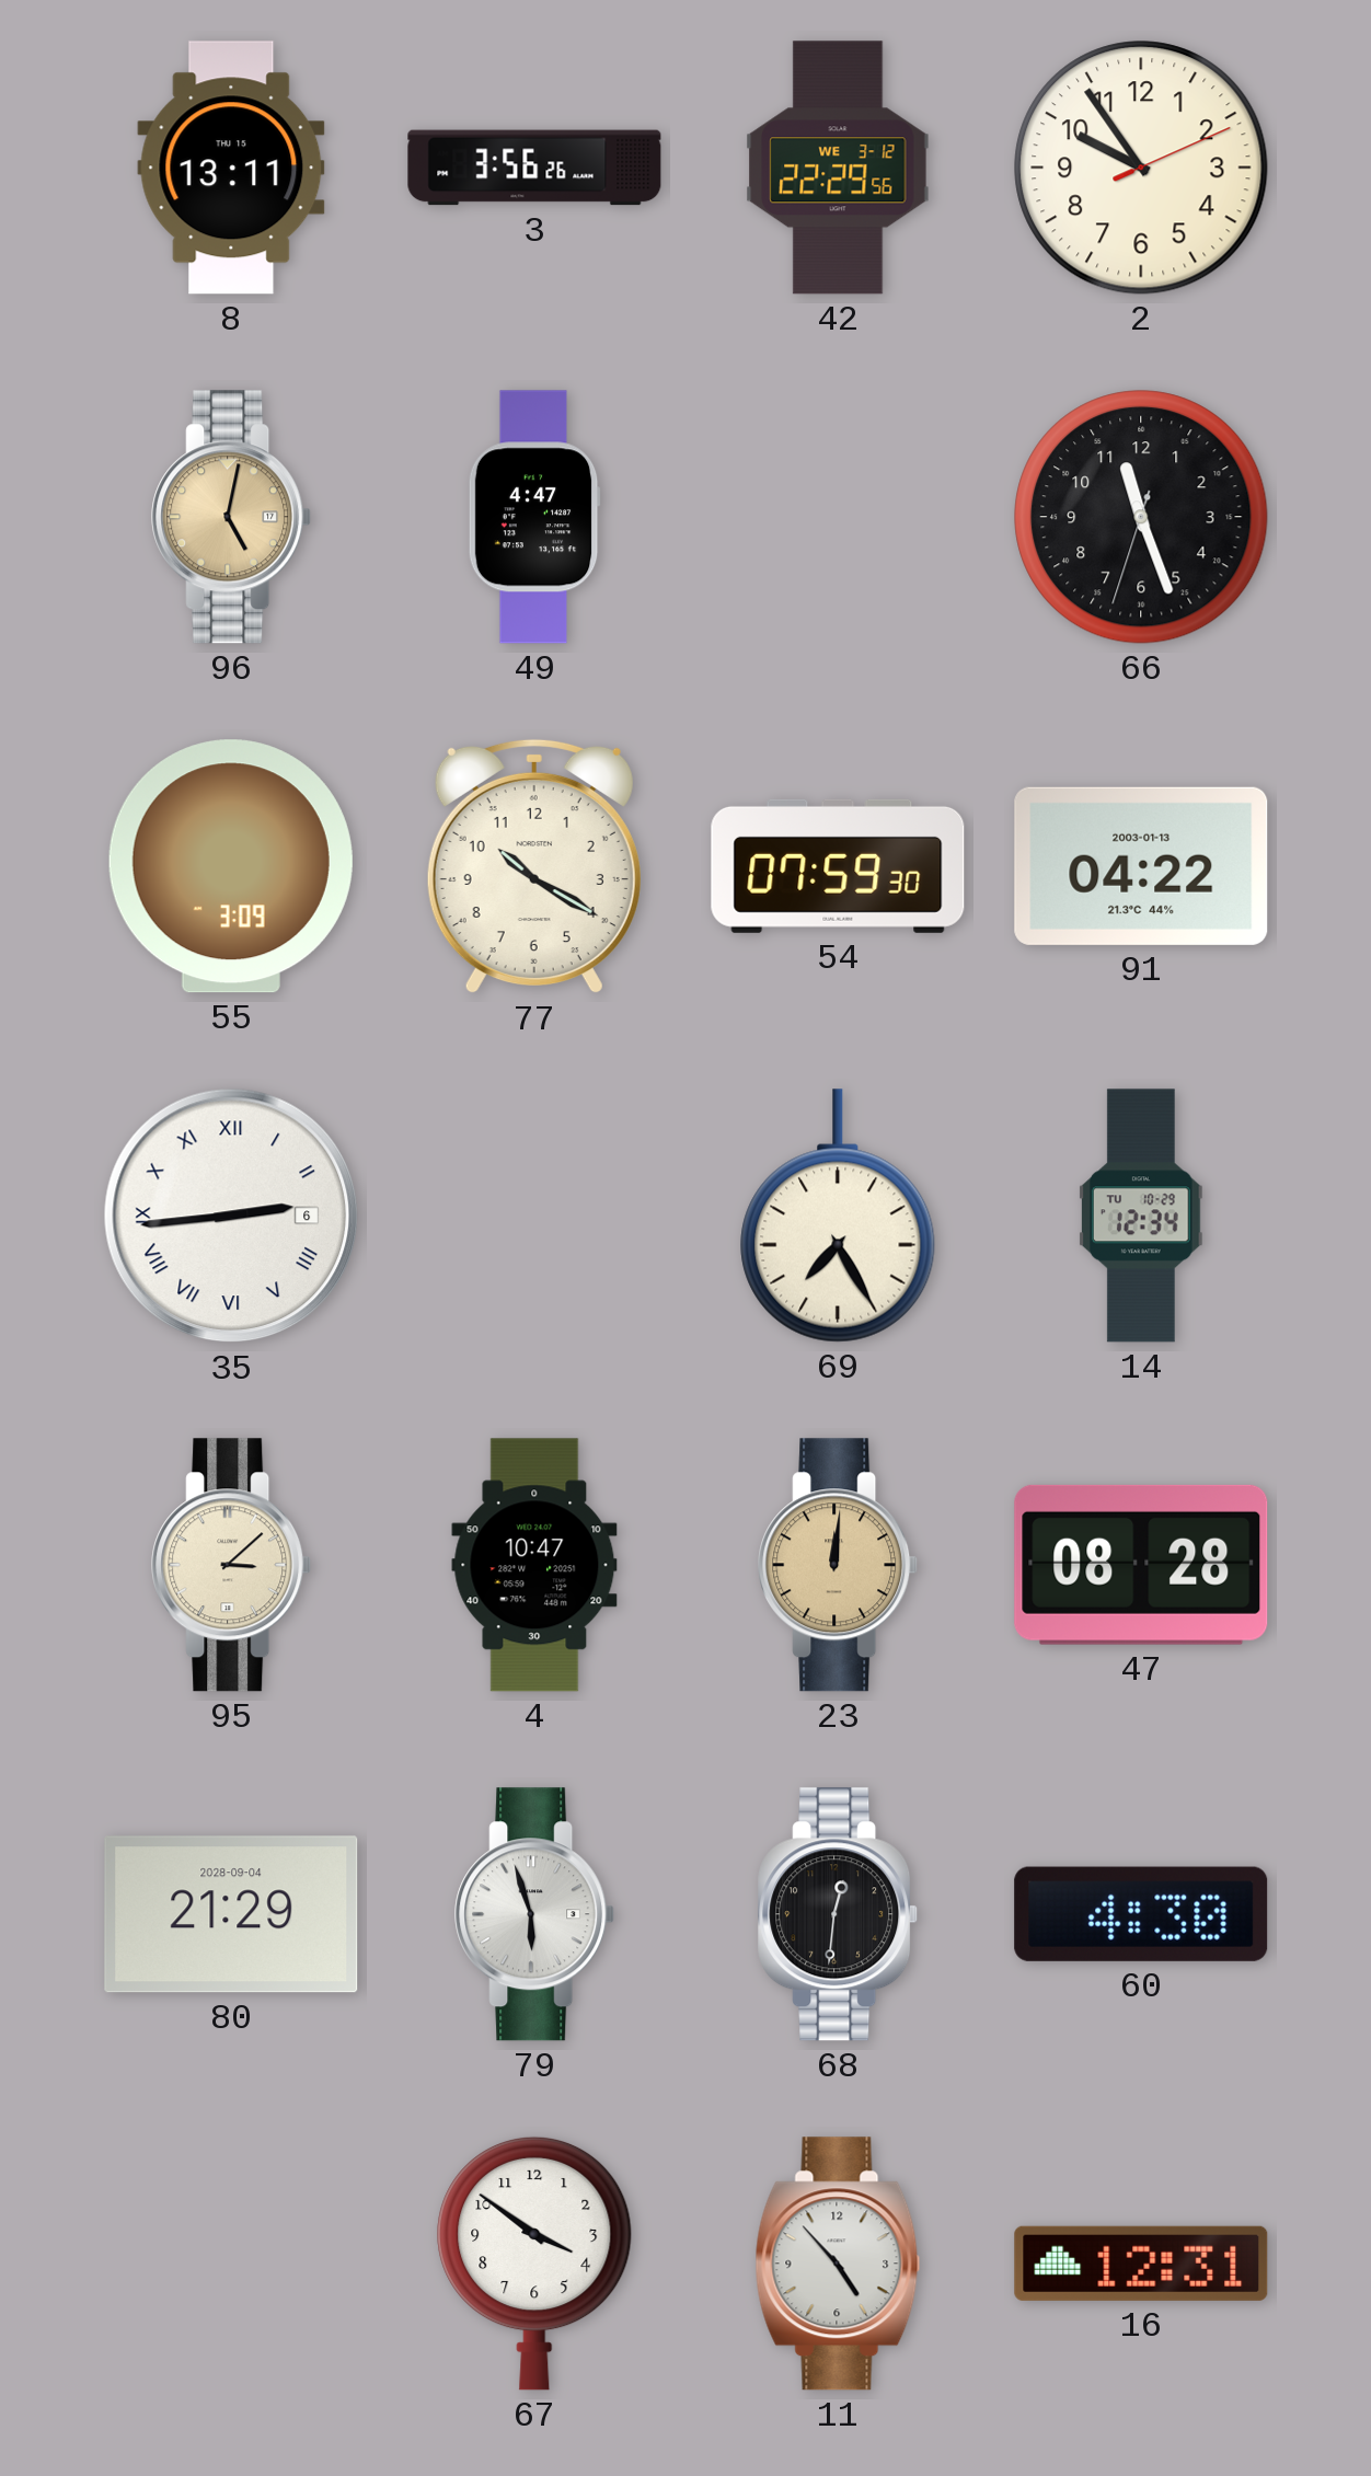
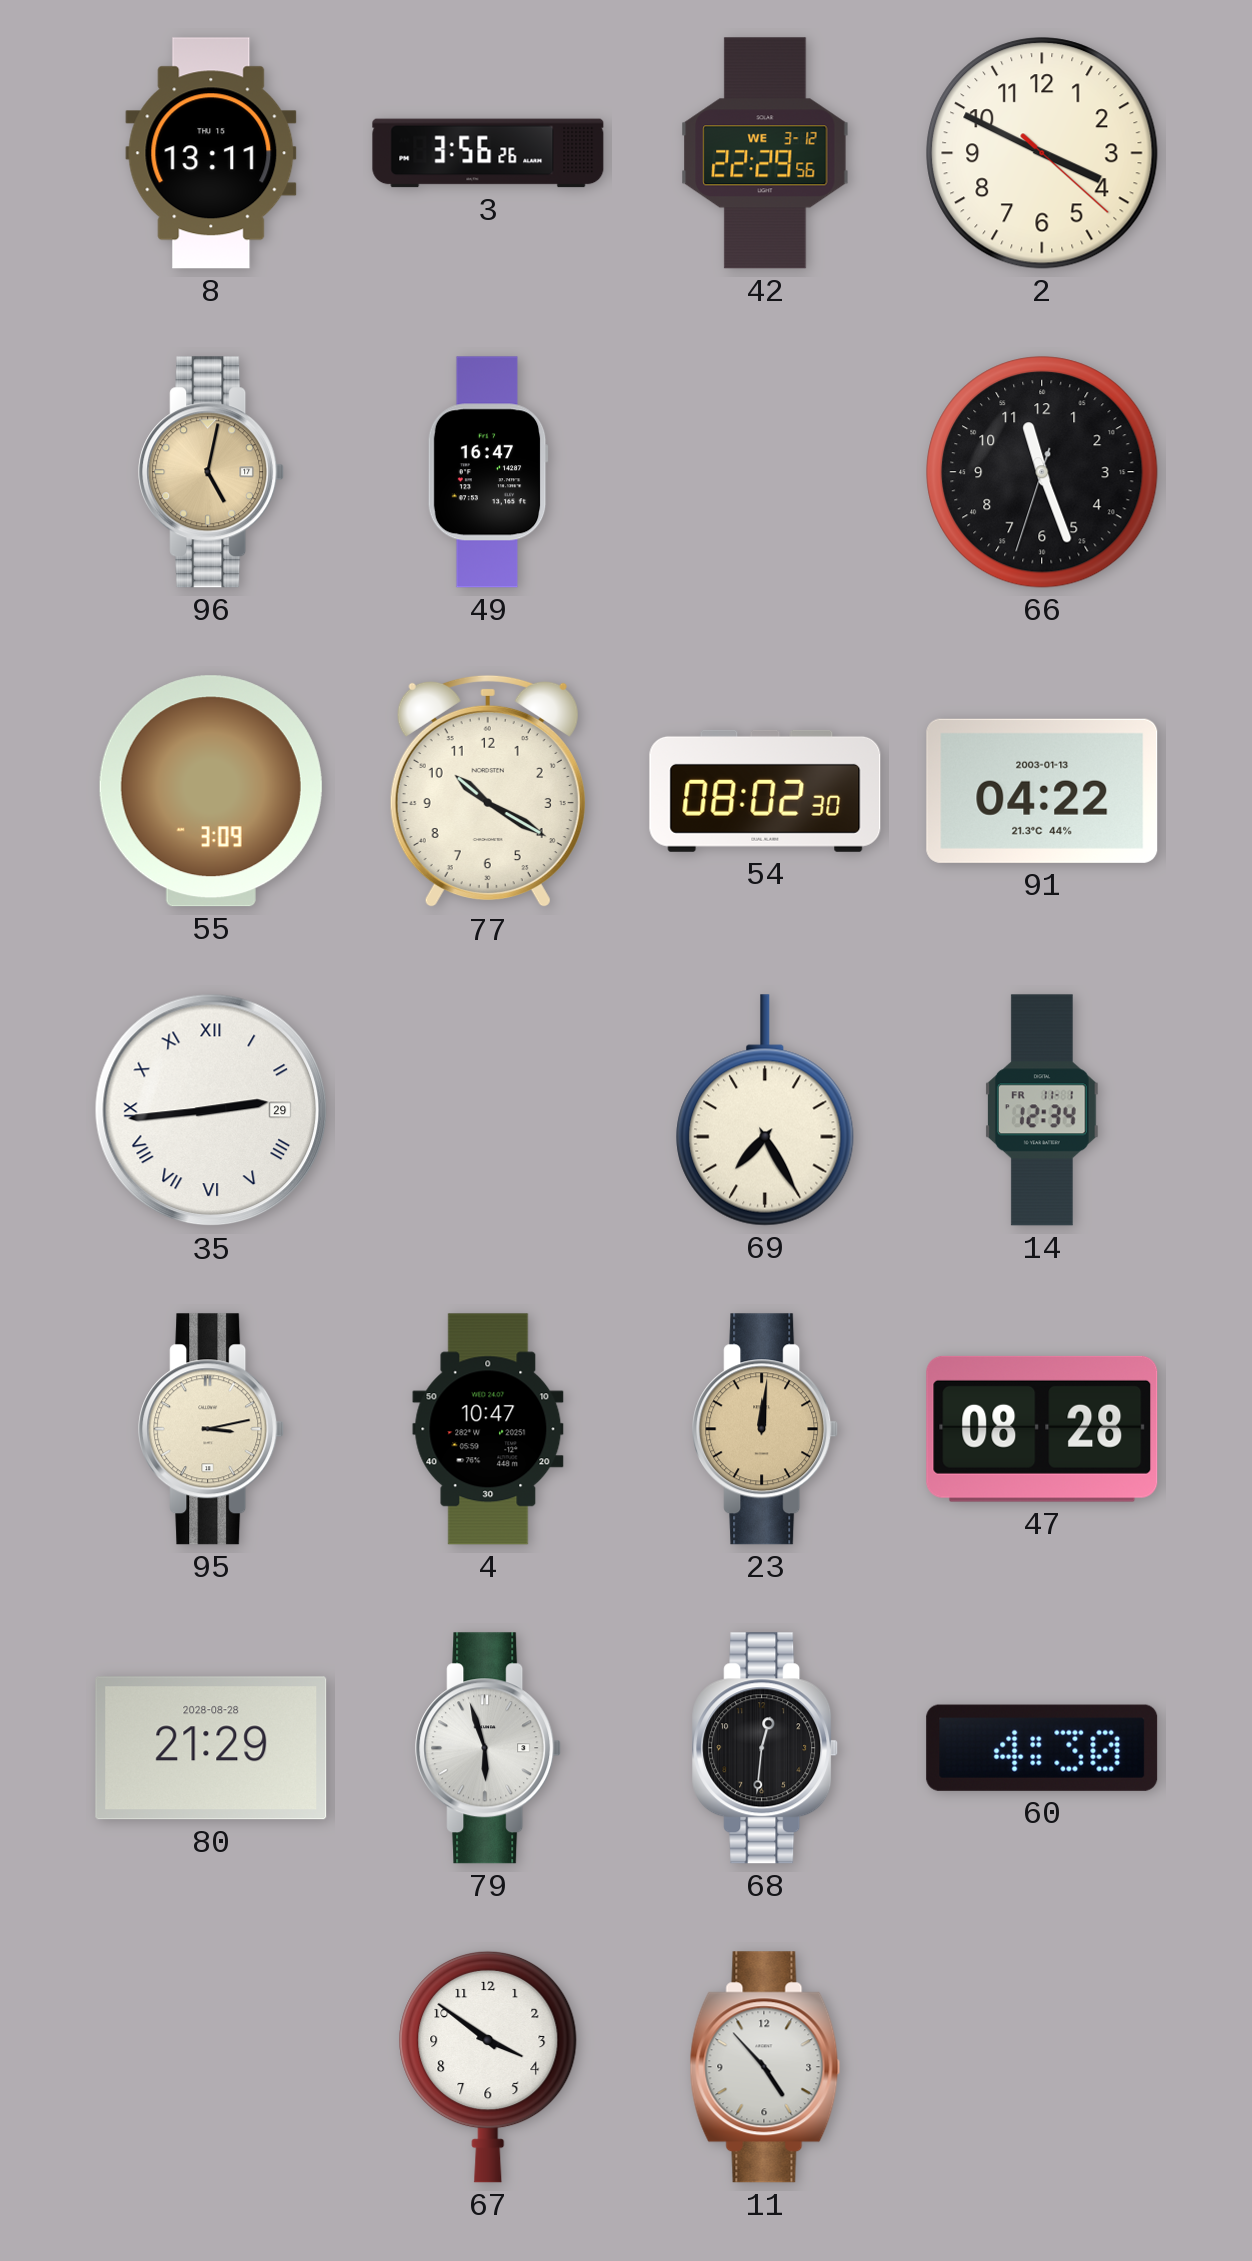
2: 9:54 -> 3:49 (1042, 153)
49: 4:47 -> 16:47 (488, 472)
54: 07:59 -> 08:02 (765, 791)
35 date: 6 -> 29 (211, 1110)
14 date: TU 10-29 -> FR 11-1 (1043, 1110)
95: 3:08 -> 3:13 (212, 1429)
80 date: 2028-09-04 -> 2028-08-28 (211, 1748)
16: 12:31 -> none (1141, 2264)
